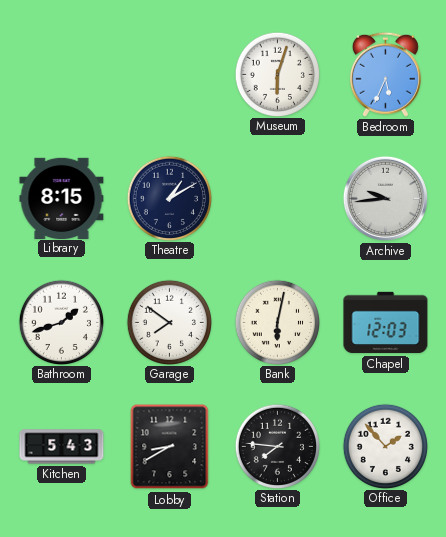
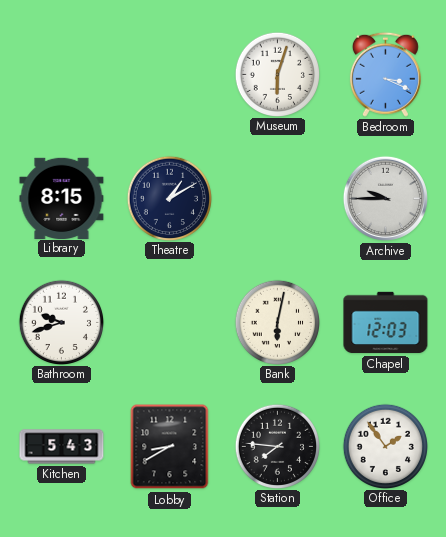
Bedroom: 5:34 -> 3:19 (385, 74)
Archive: 9:44 -> 9:45 (385, 198)
Bathroom: 1:42 -> 9:42 (61, 322)
Garage: 7:51 -> none (169, 322)
Office: 1:53 -> 1:54 (385, 446)
